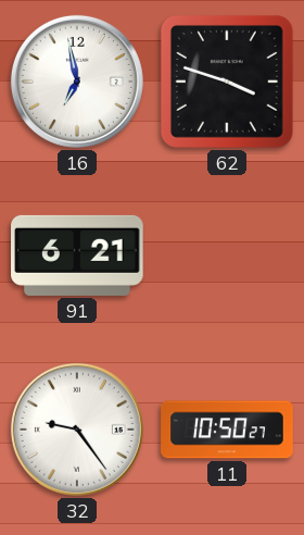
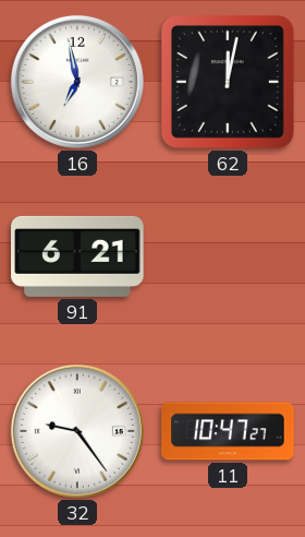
62: 3:48 -> 12:02 (228, 82)
11: 10:50 -> 10:47 (228, 431)
